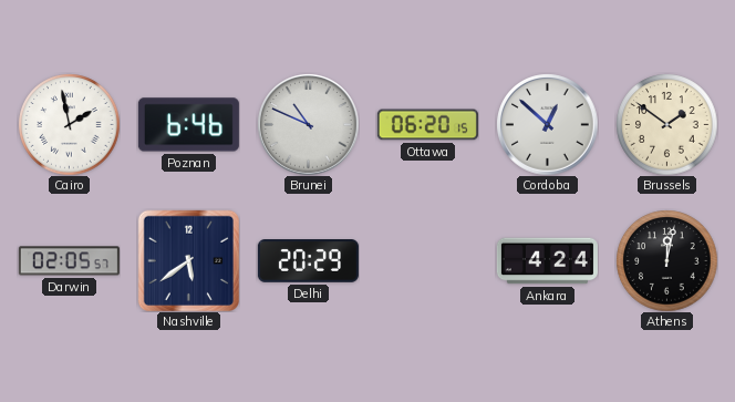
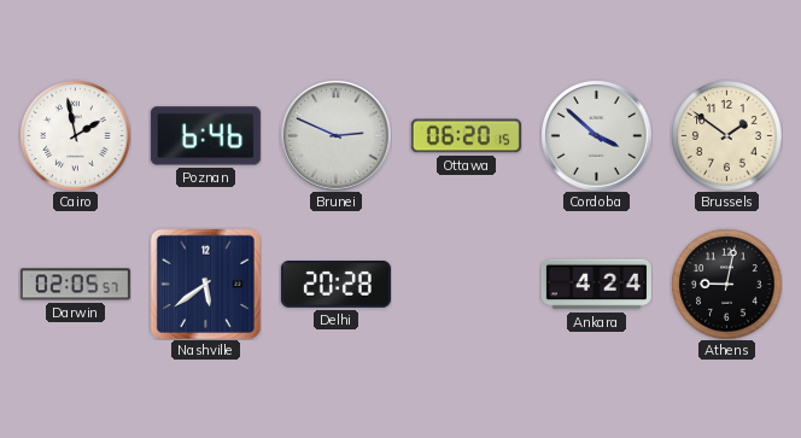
Brunei: 10:49 -> 2:49 (335, 135)
Cordoba: 12:52 -> 3:52 (596, 135)
Delhi: 20:29 -> 20:28 (335, 285)
Athens: 12:02 -> 9:02 (726, 284)
